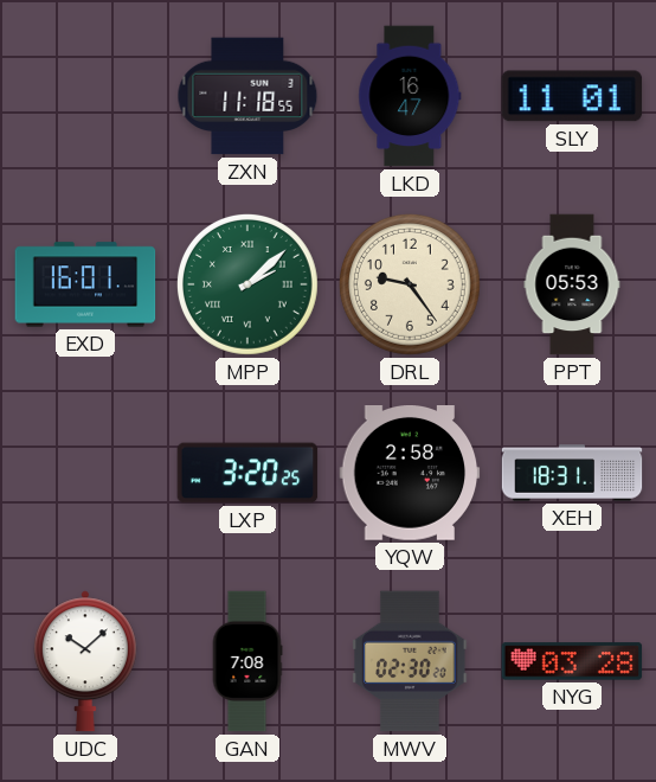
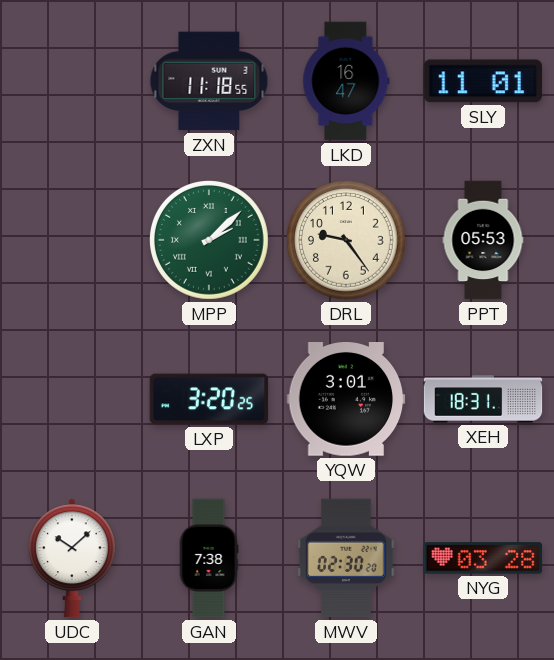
EXD: 16:01 -> none (85, 284)
YQW: 2:58 -> 3:01 (346, 400)
GAN: 7:08 -> 7:38 (209, 558)
